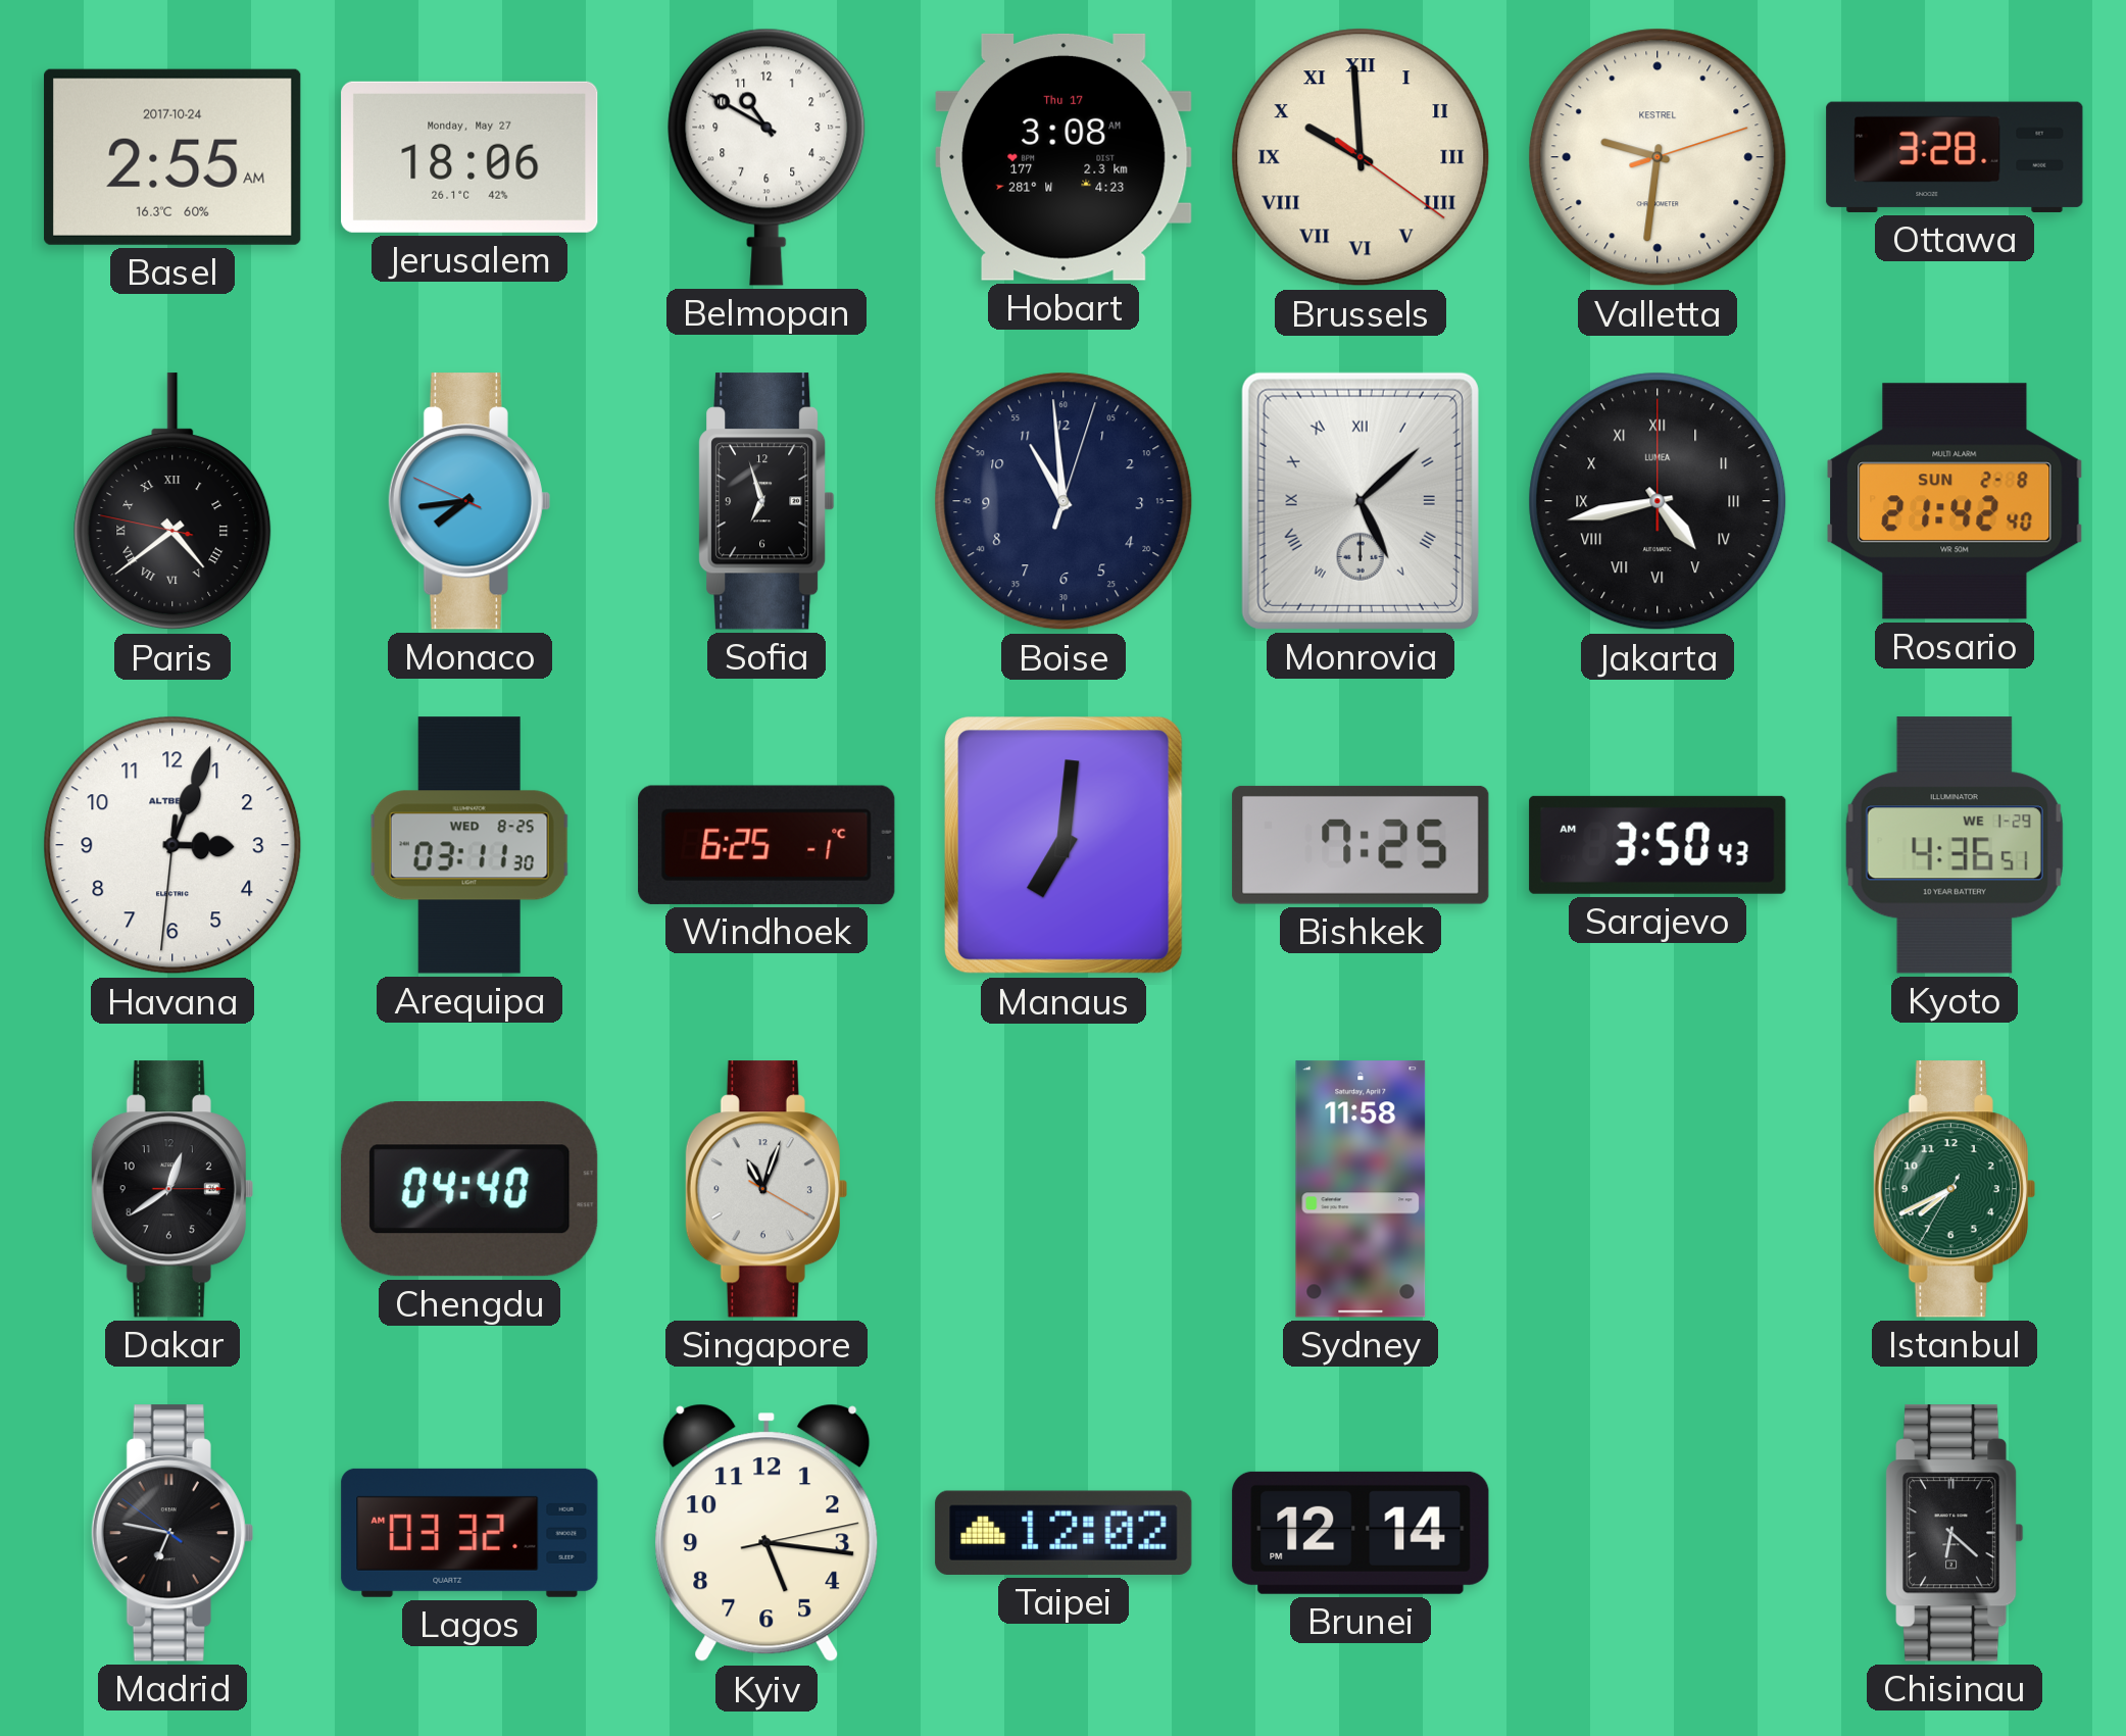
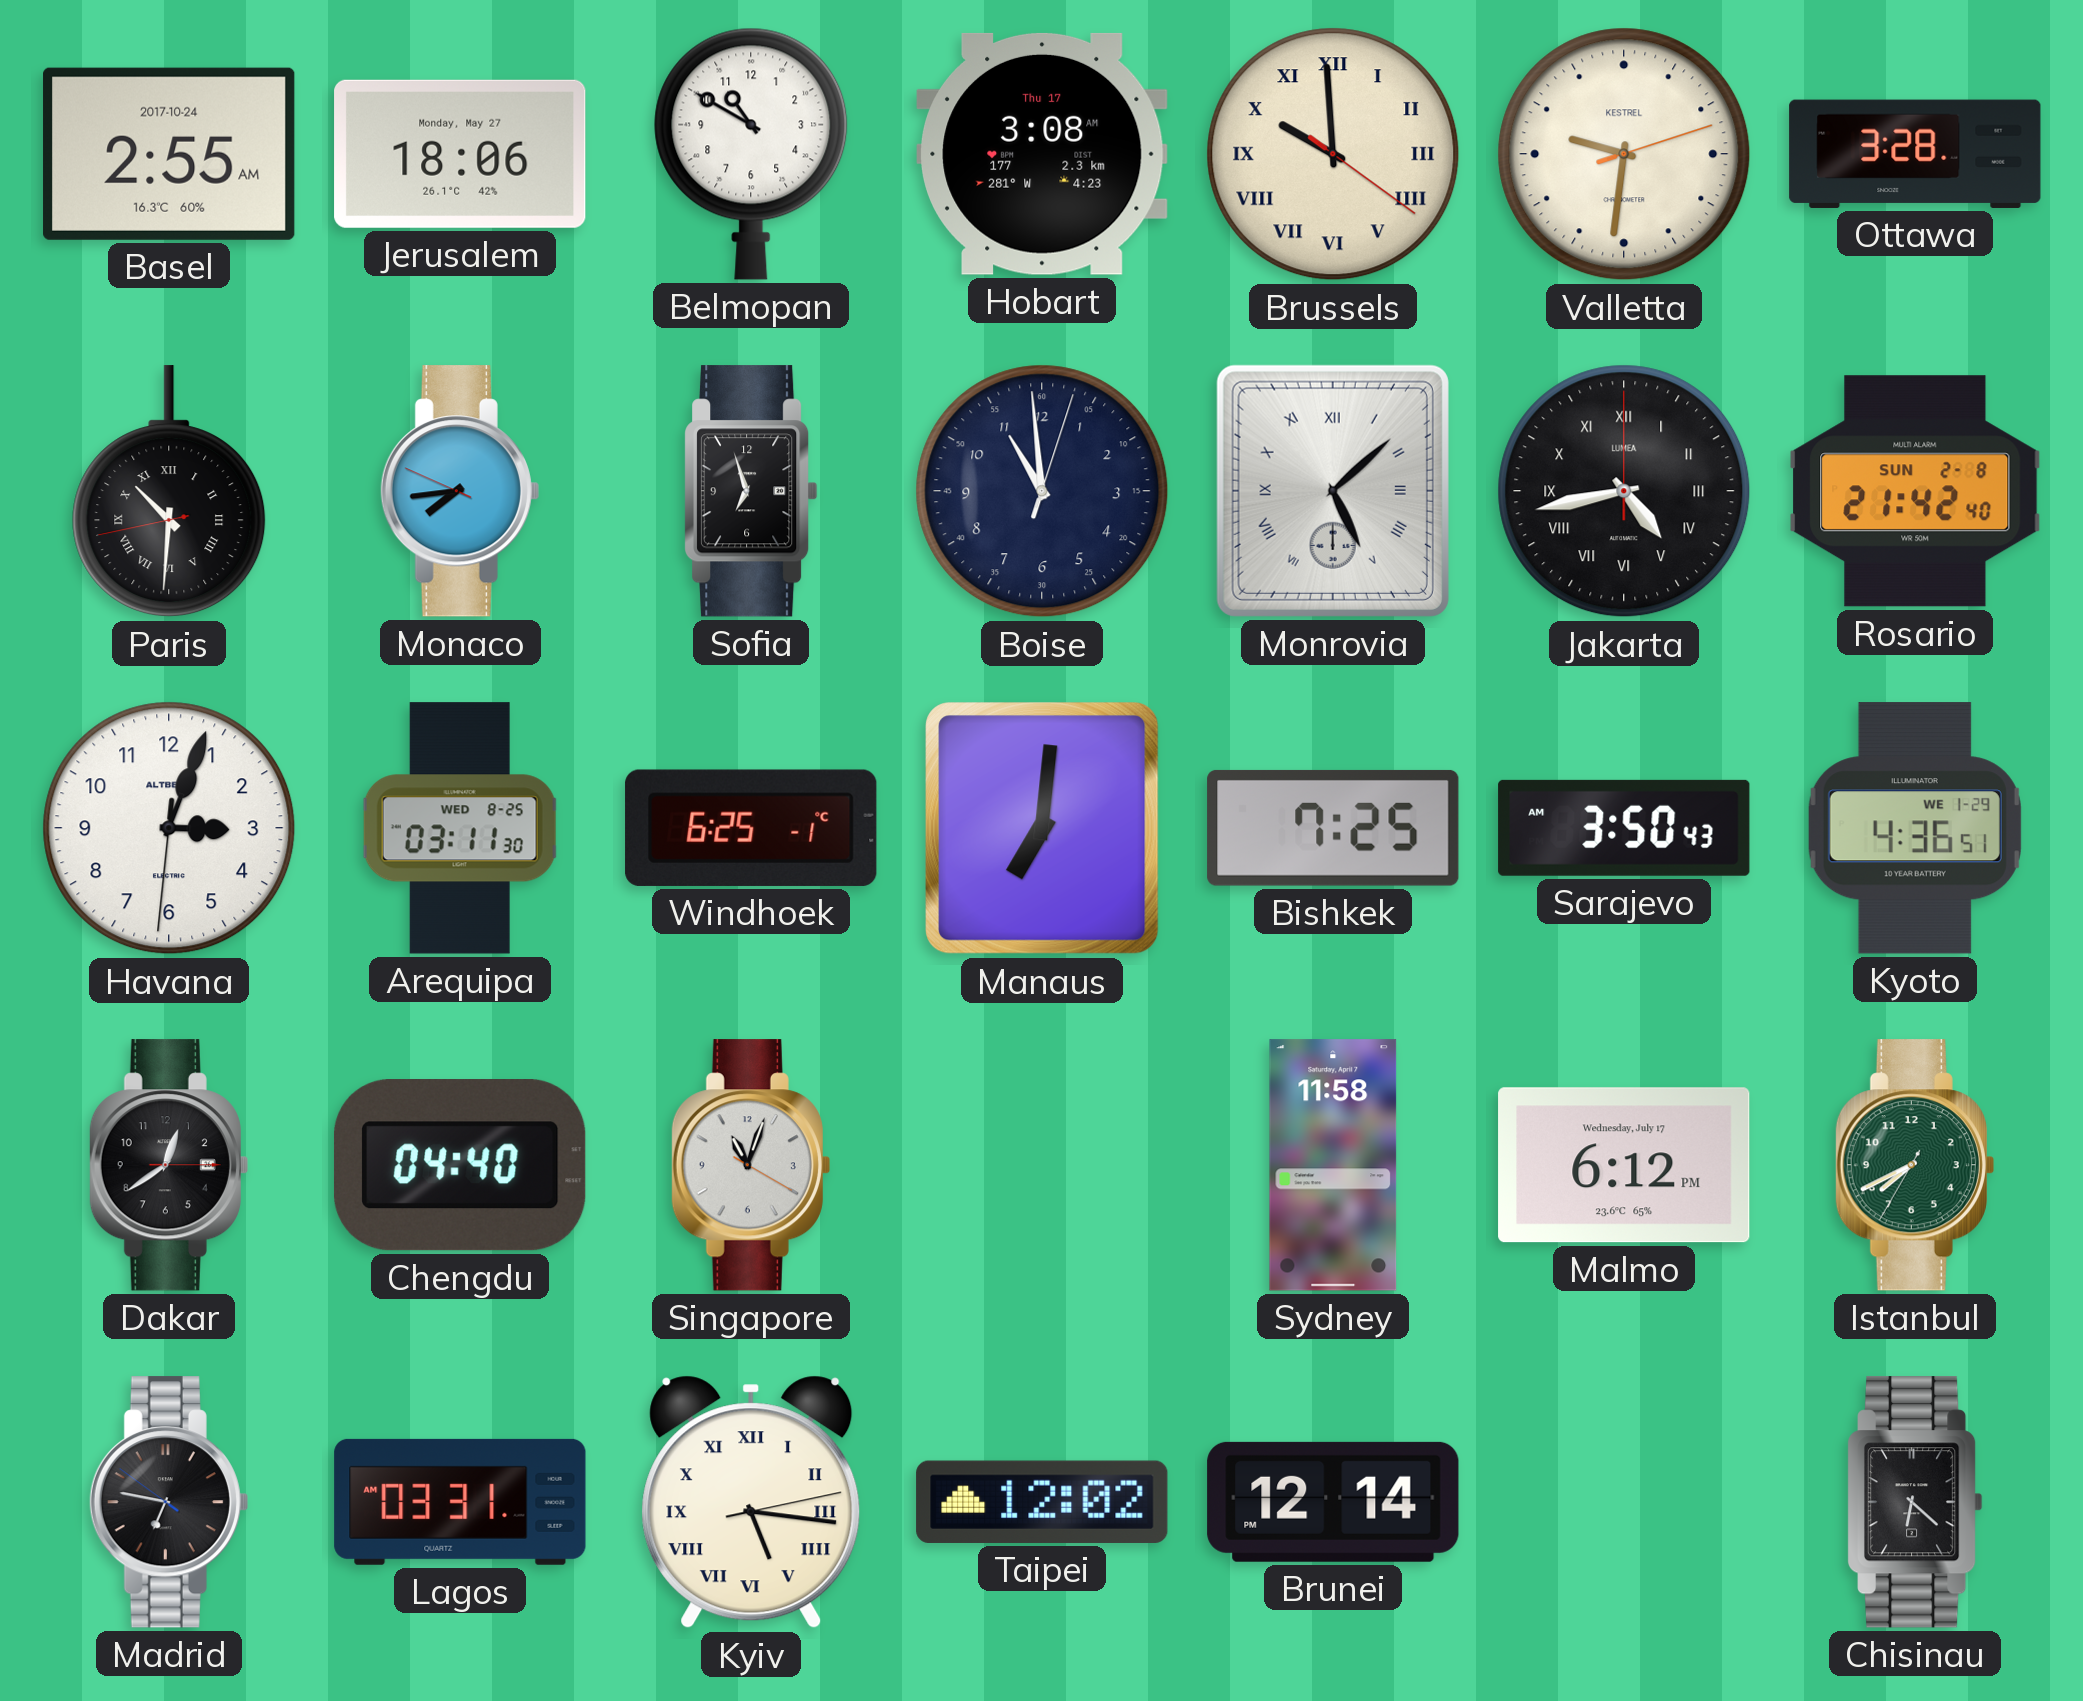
Paris: 4:38 -> 10:30 (169, 492)
Malmo: none -> 6:12 (1624, 1165)
Lagos: 03:32 -> 03:31 (460, 1502)
Kyiv numerals: Arabic -> Roman (751, 1502)
